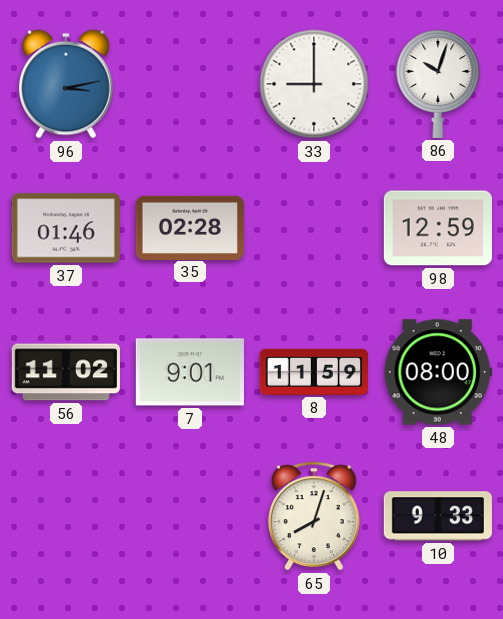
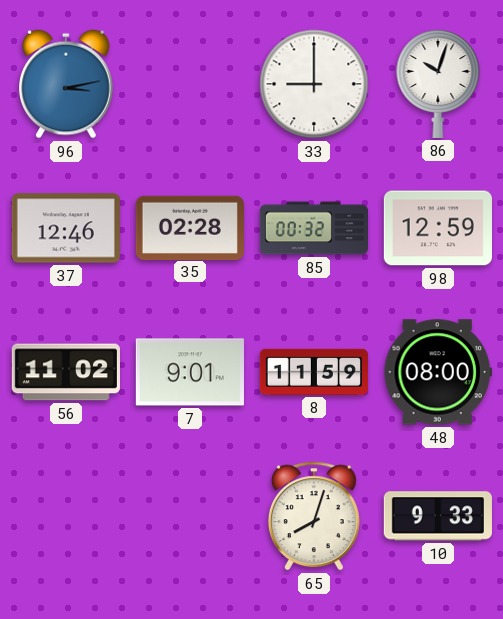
37: 01:46 -> 12:46 (66, 228)
85: none -> 00:32 (313, 228)
